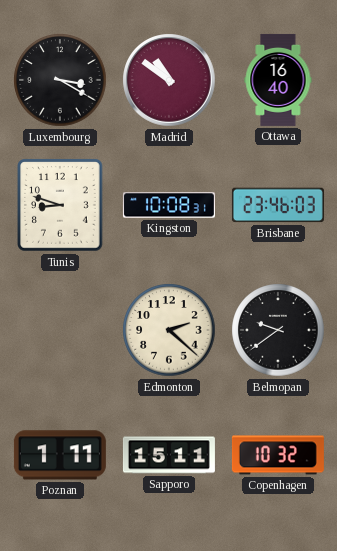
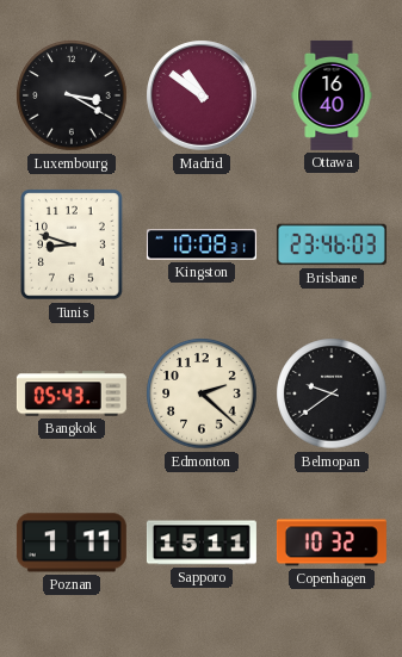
Bangkok: none -> 05:43 (72, 393)
